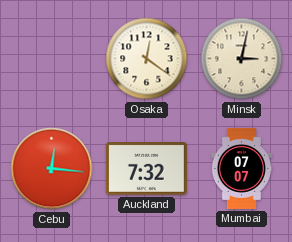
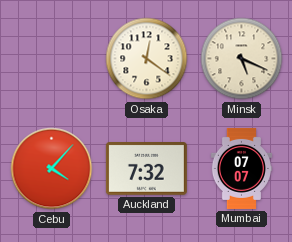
Minsk: 3:02 -> 5:19 (242, 59)
Cebu: 12:16 -> 4:07 (52, 169)
